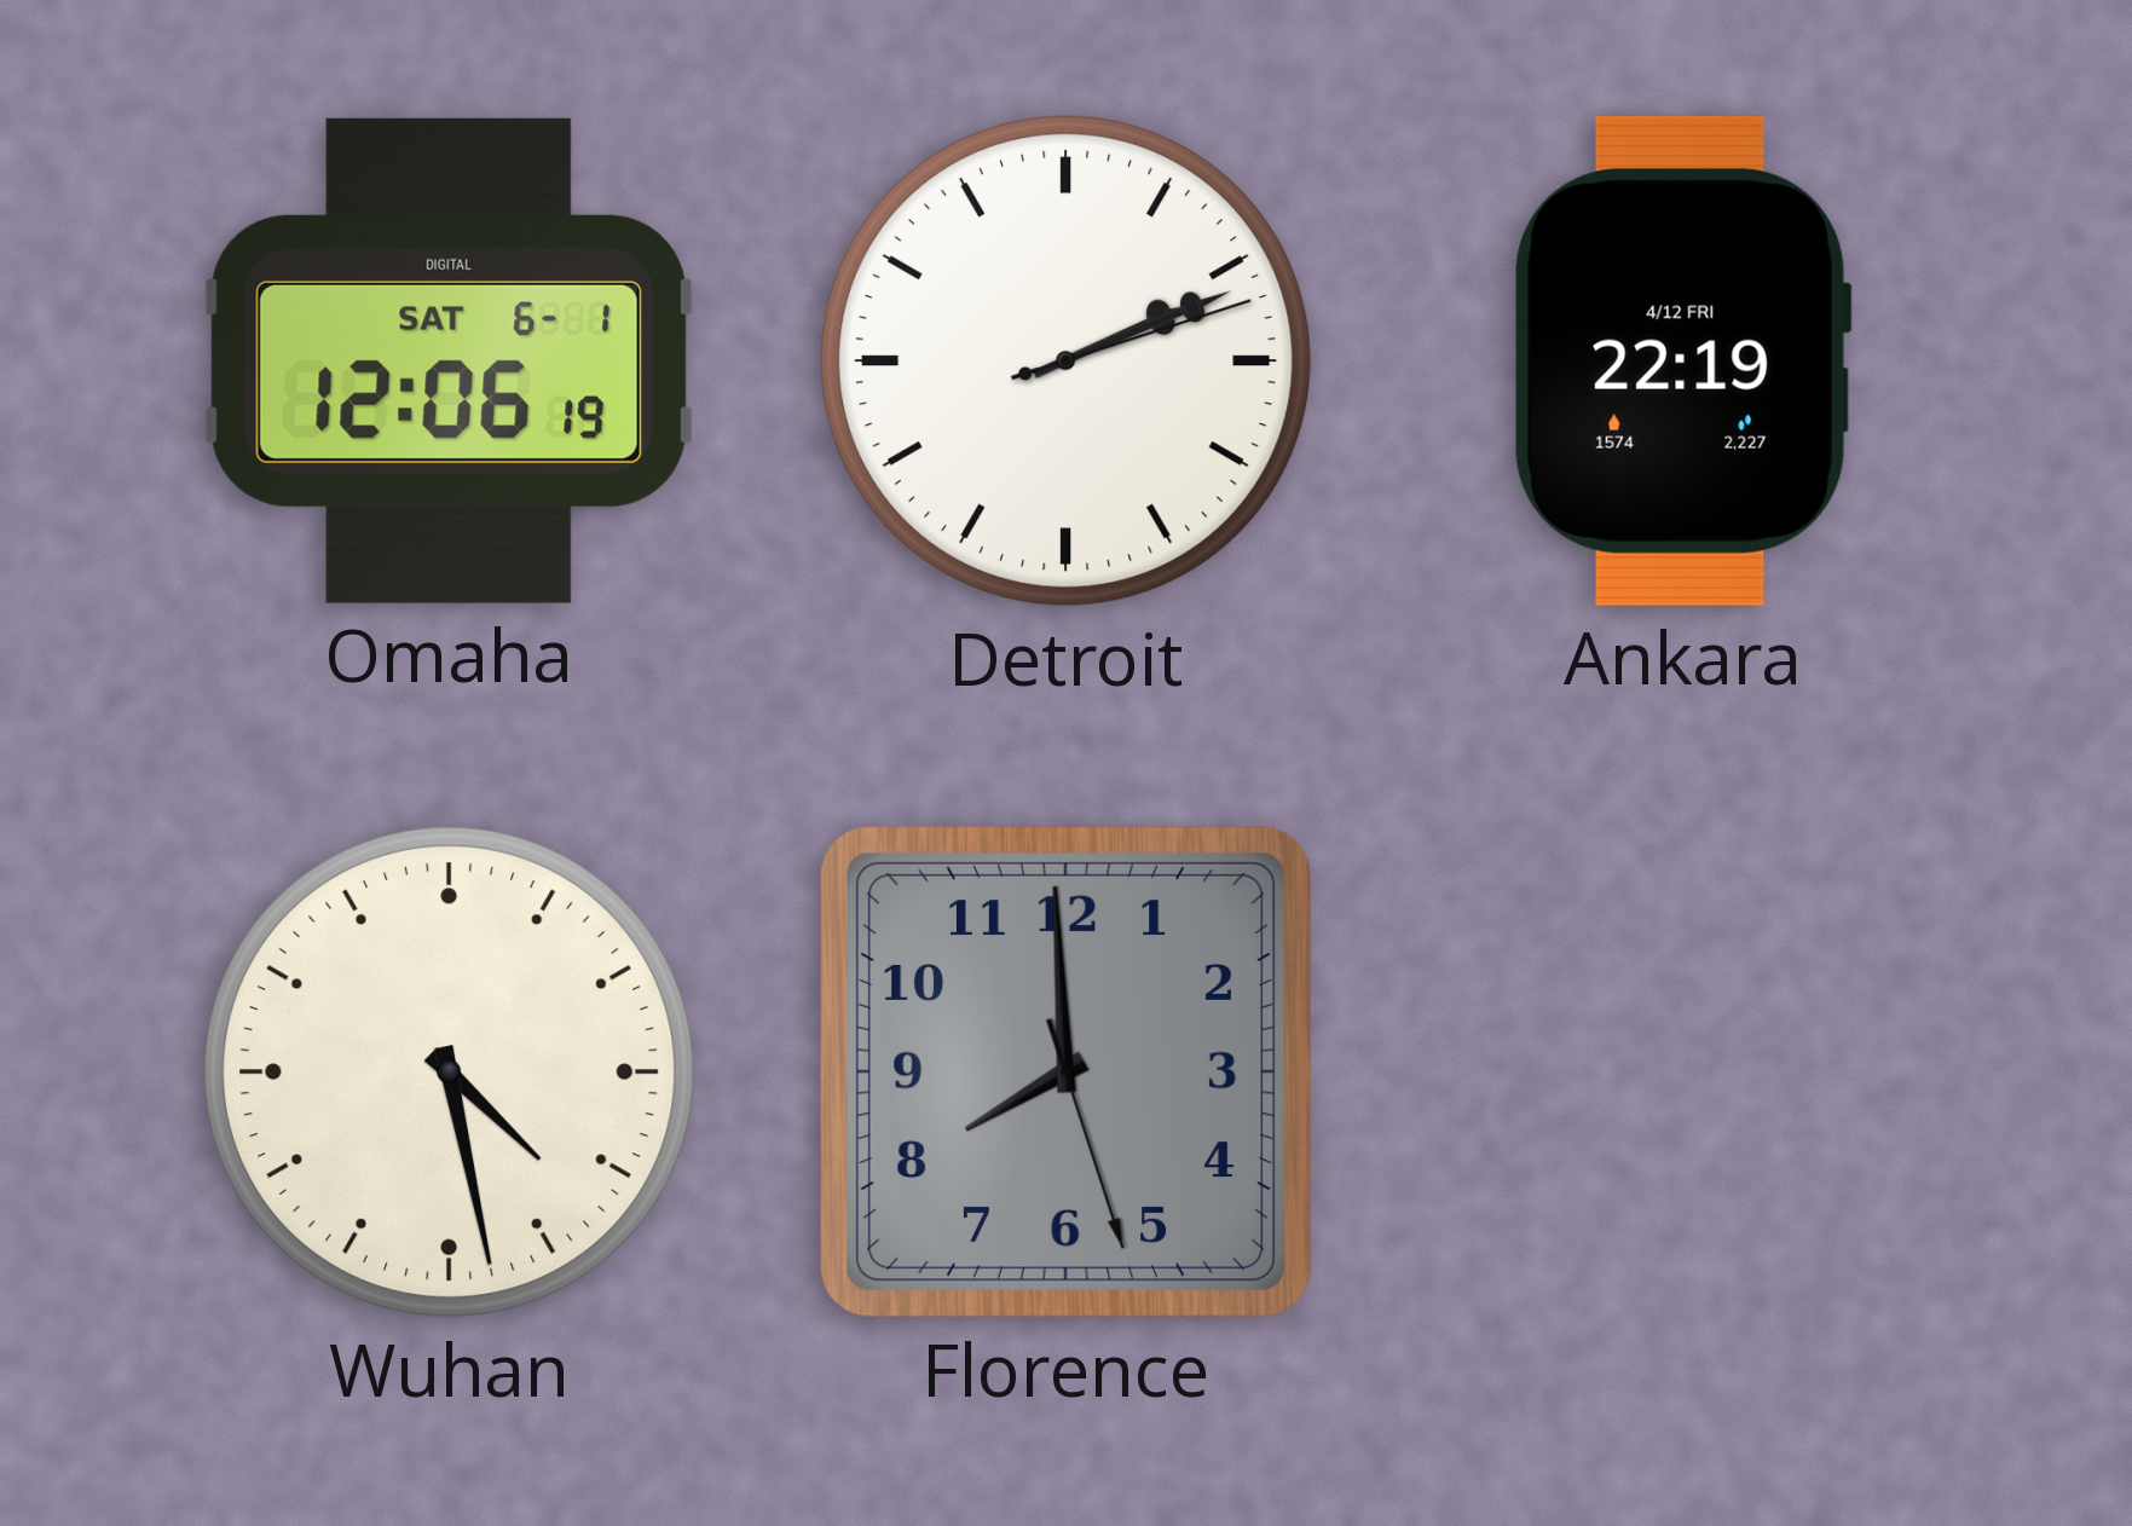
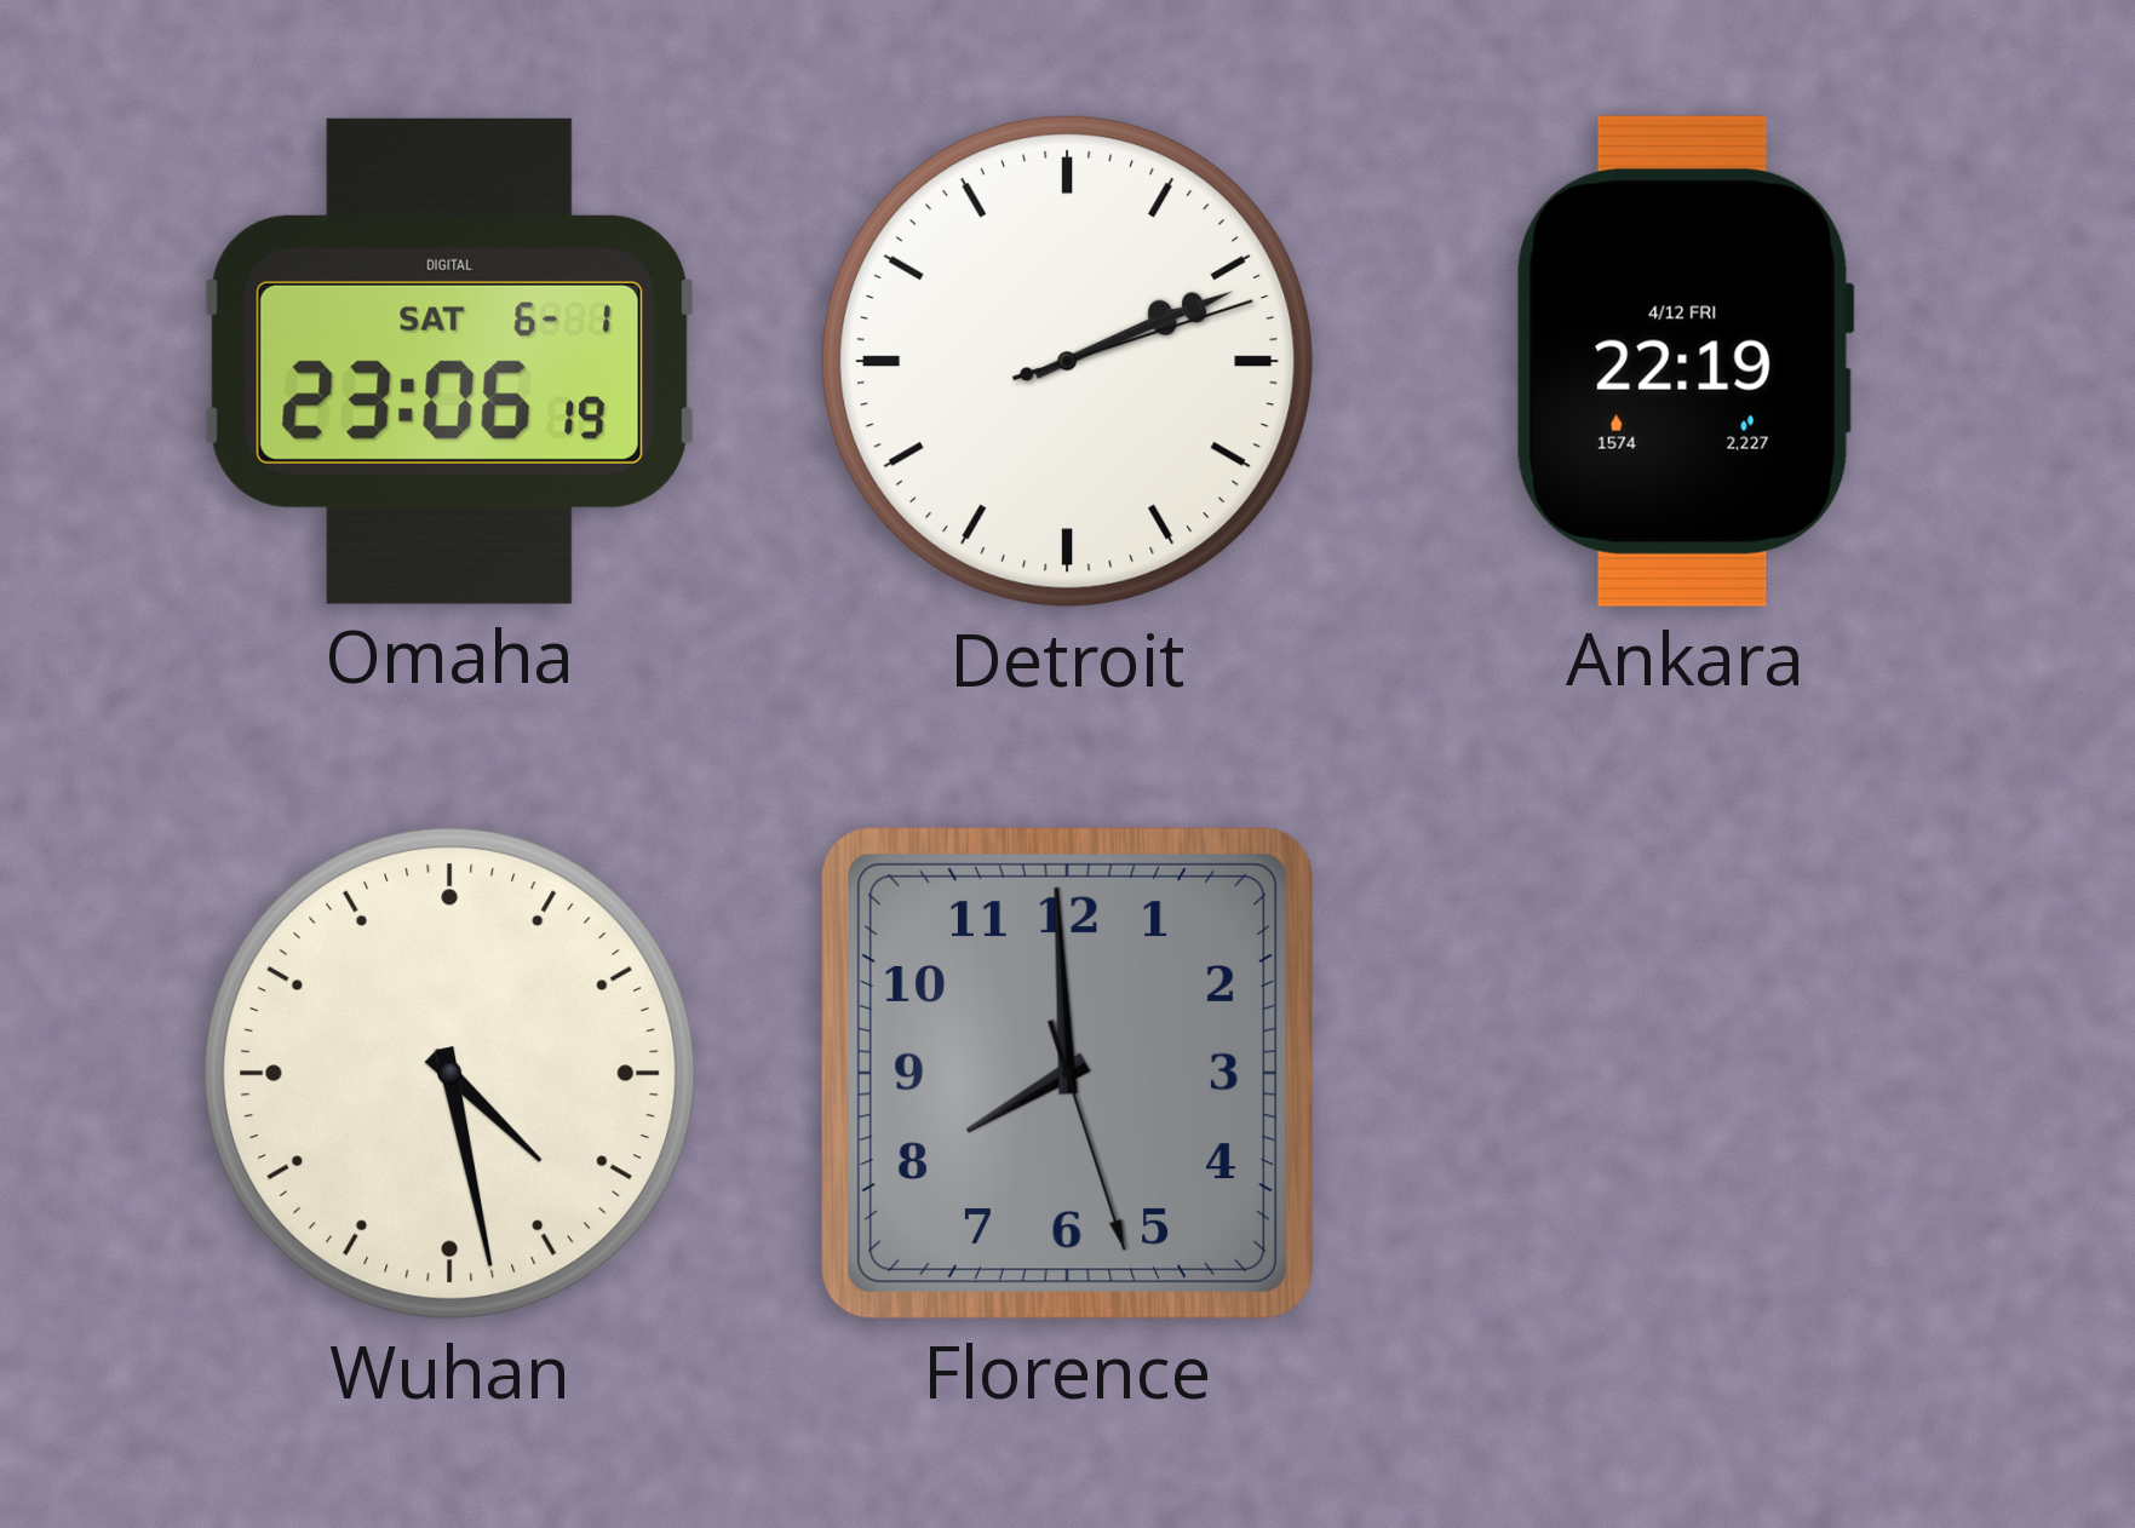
Omaha: 12:06 -> 23:06 (450, 361)
